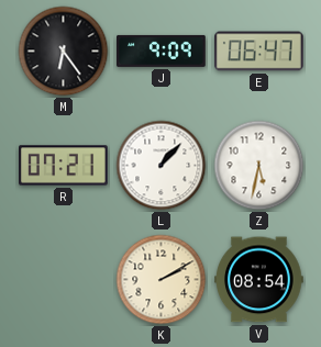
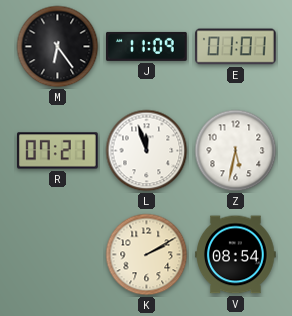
J: 9:09 -> 11:09 (147, 46)
E: 06:47 -> 01:01 (236, 47)
L: 1:07 -> 11:57 (147, 151)
